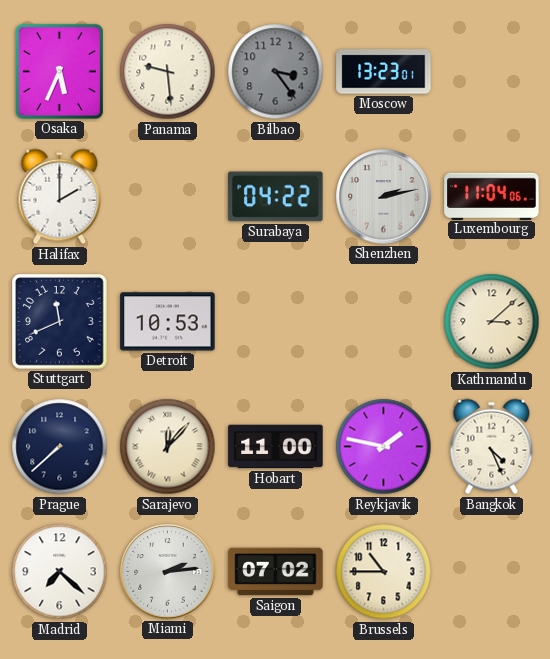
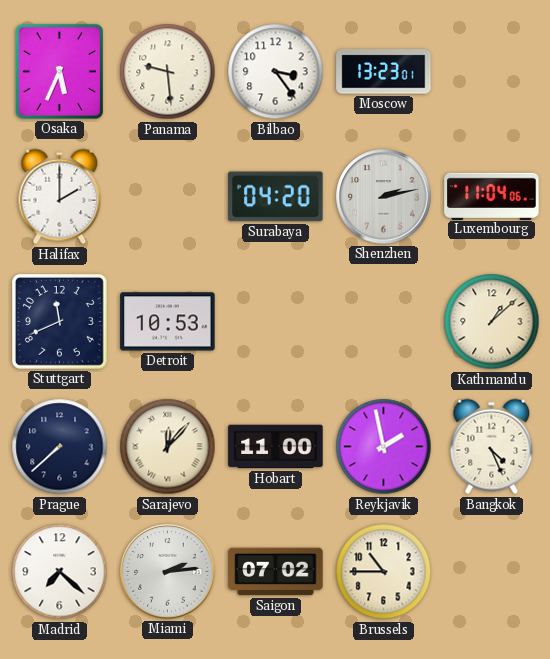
Bilbao dial: grey -> white (276, 72)
Surabaya: 04:22 -> 04:20 (276, 197)
Kathmandu: 3:08 -> 1:08 (492, 322)
Reykjavik: 1:47 -> 1:58 (384, 447)
